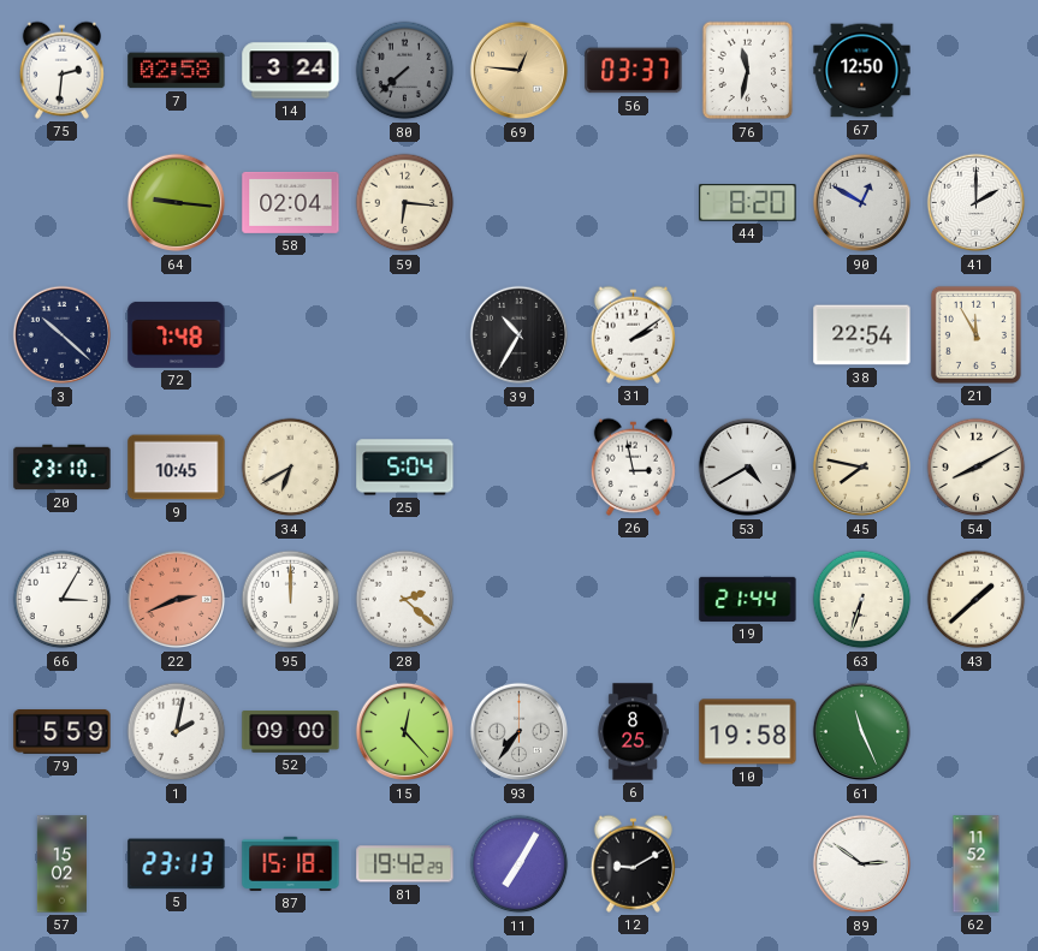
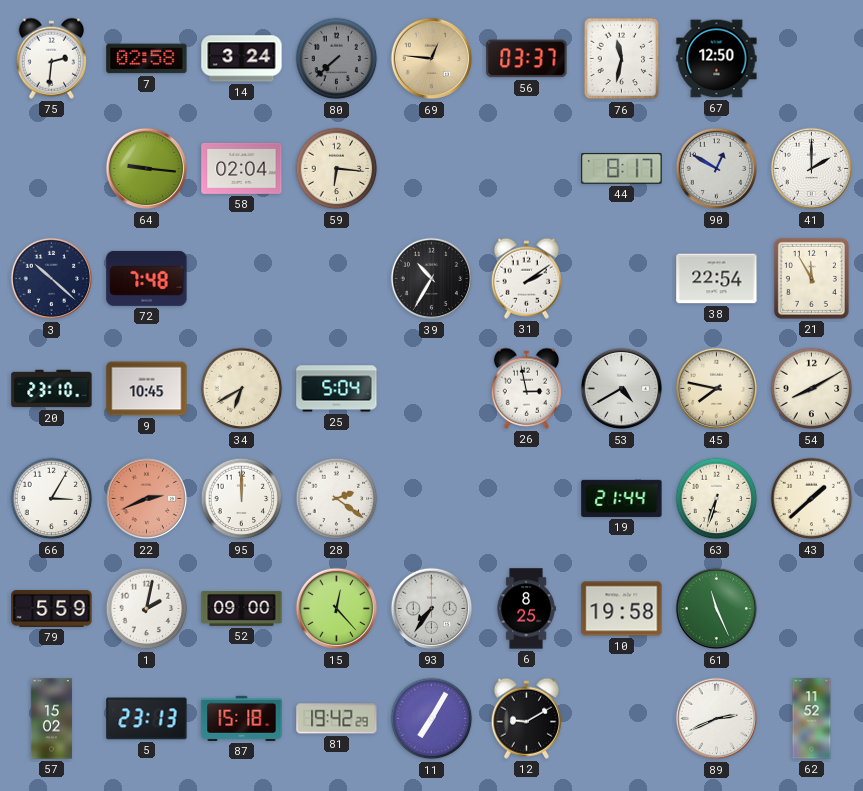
44: 8:20 -> 8:17 (622, 169)
28: 2:22 -> 2:21 (337, 499)
89: 2:51 -> 2:41 (717, 719)
